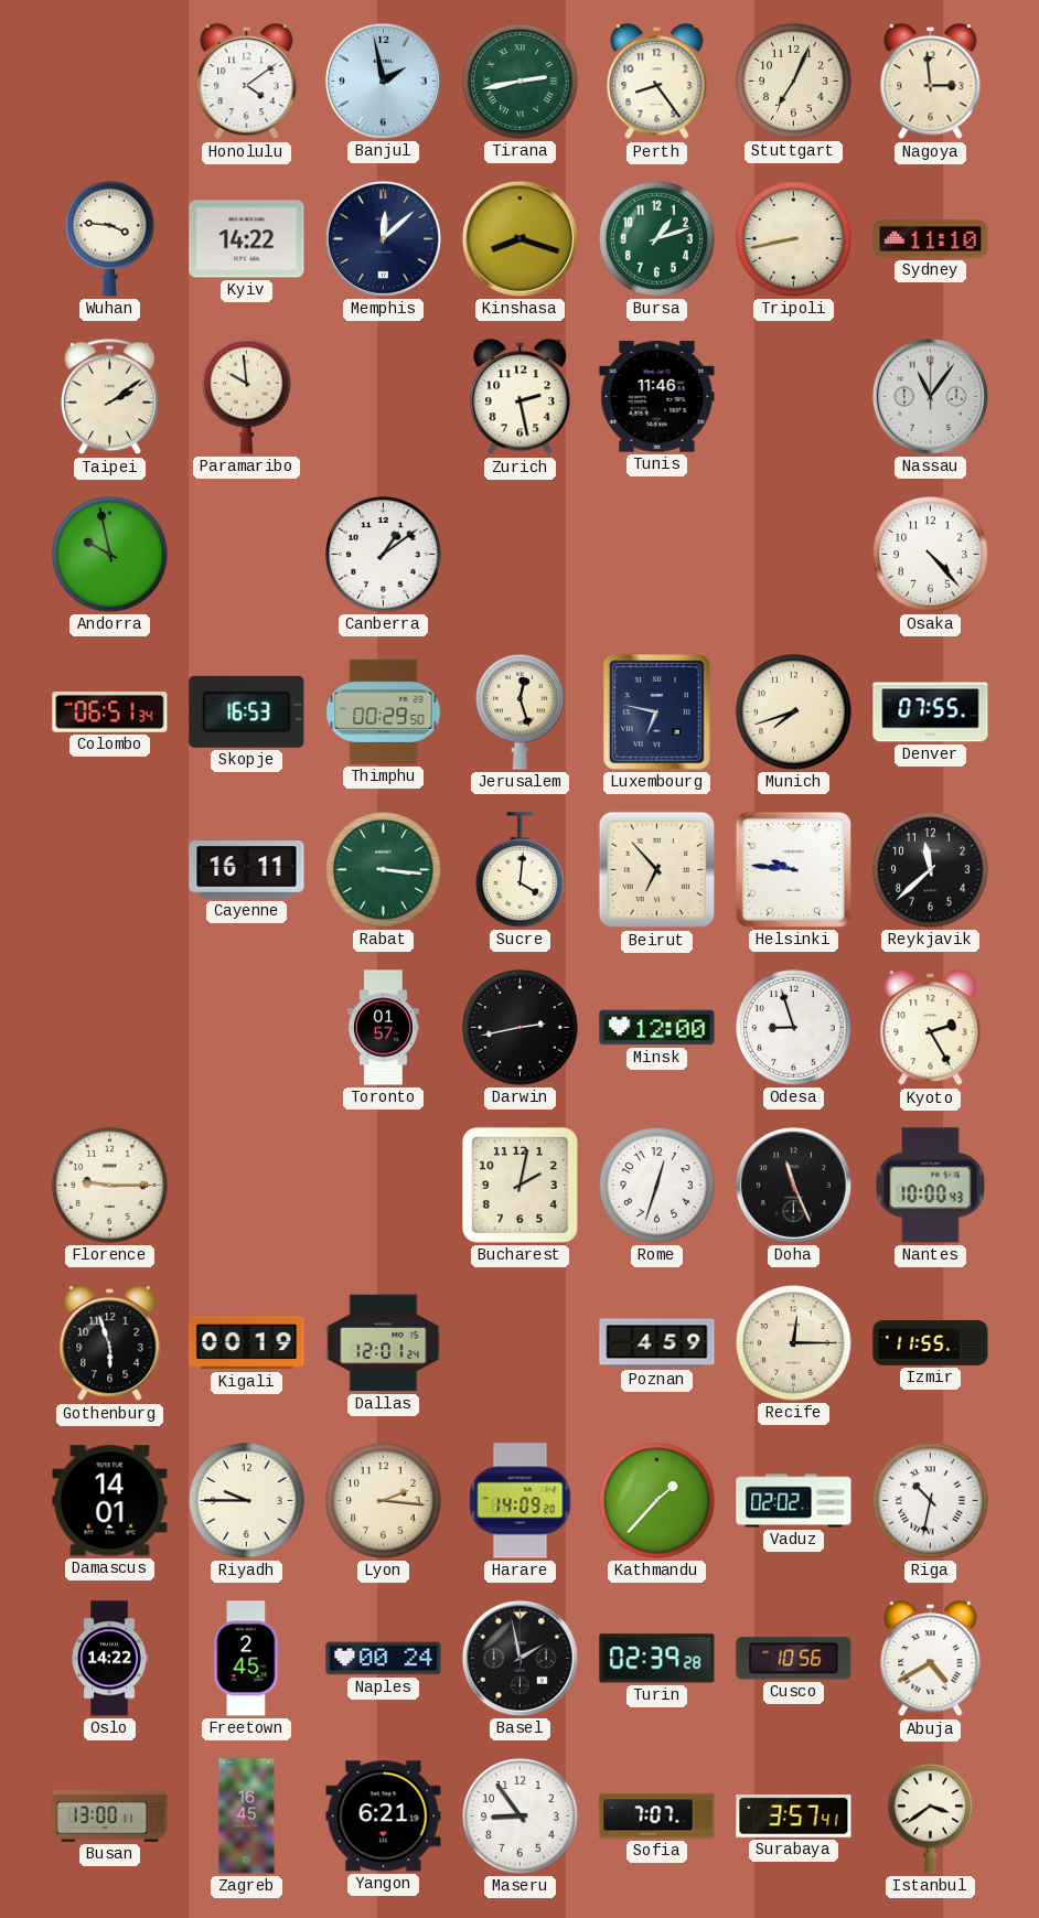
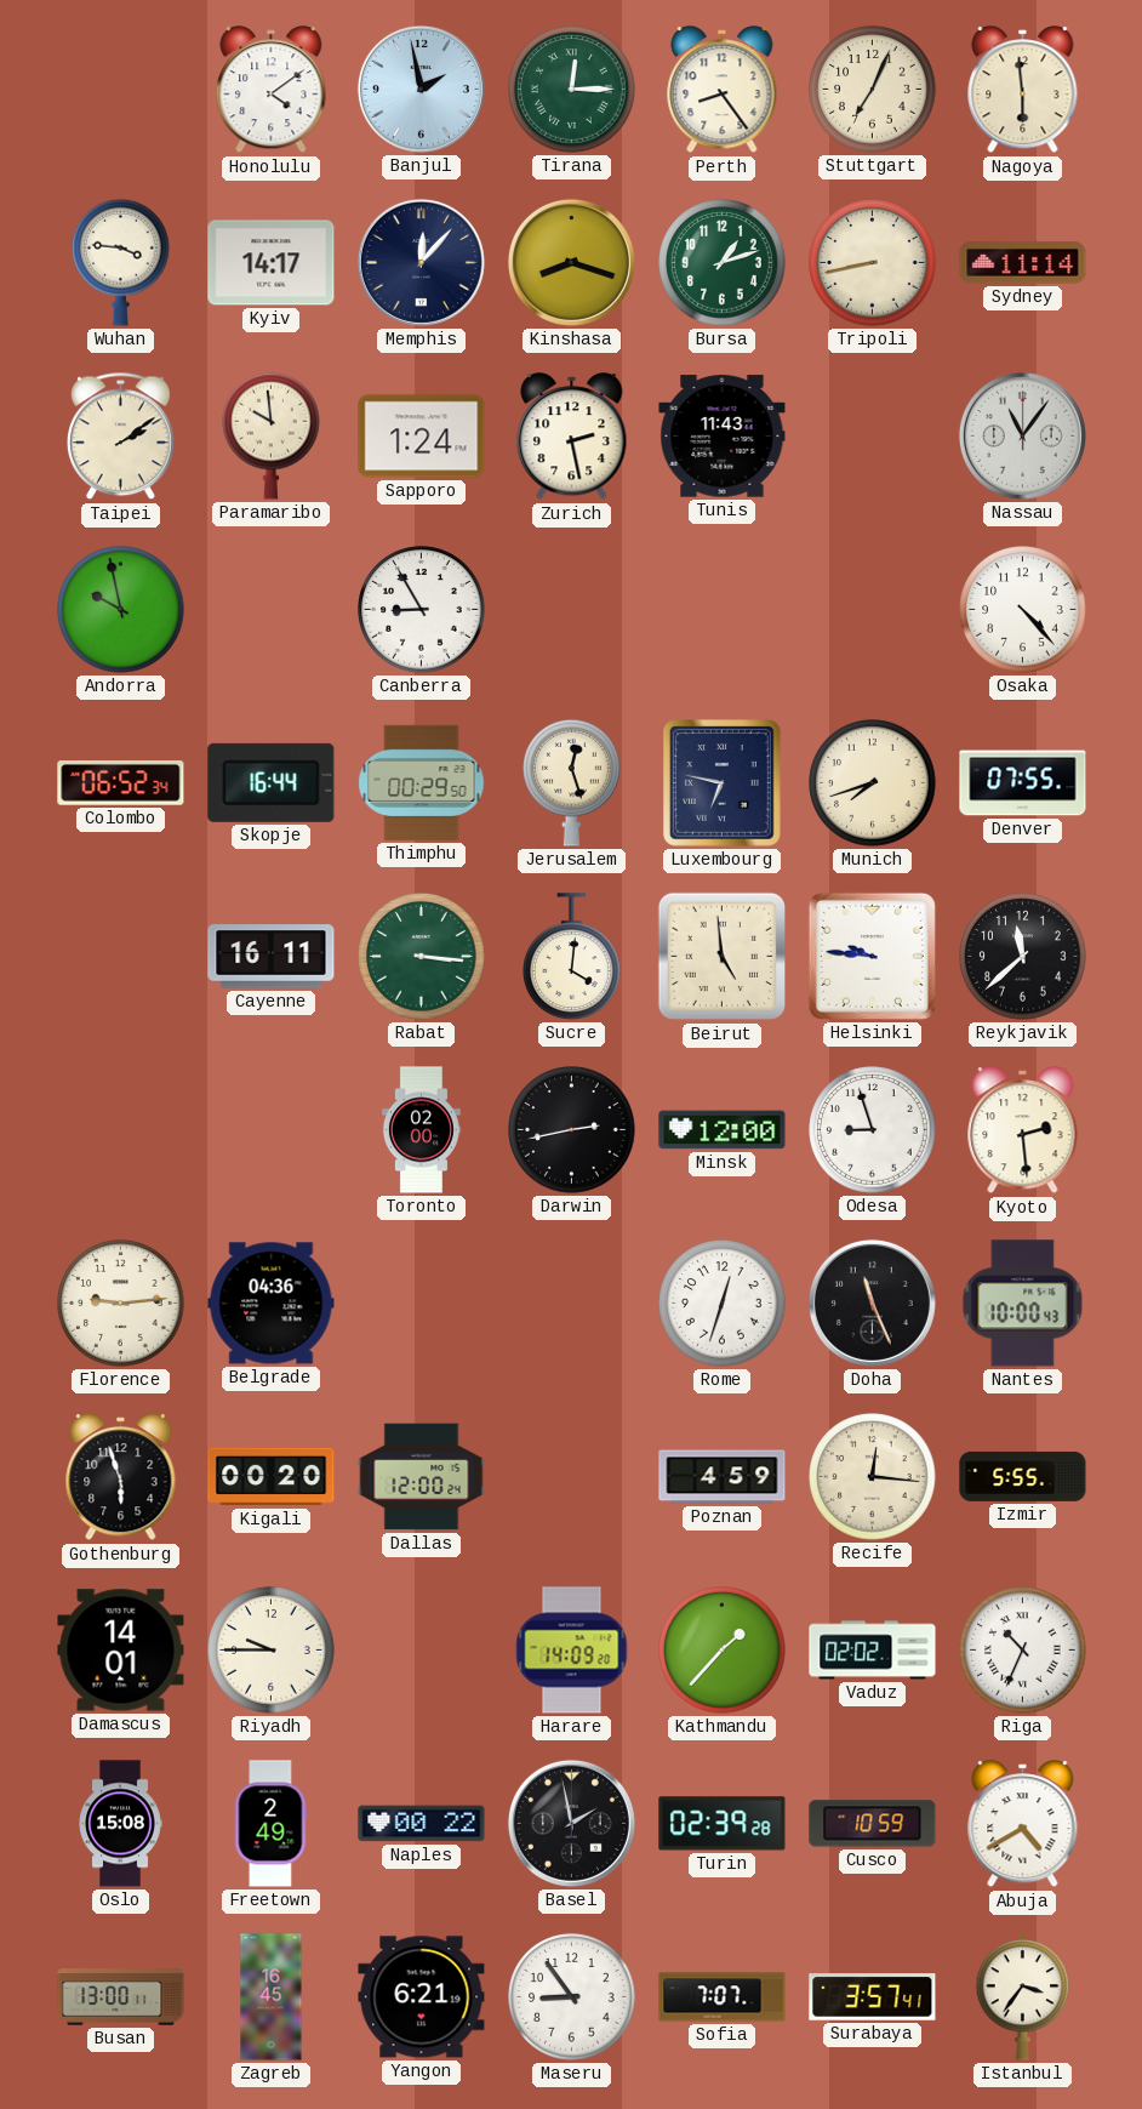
Tirana: 2:43 -> 12:15 (572, 90)
Nagoya: 2:59 -> 5:59 (1023, 90)
Kyiv: 14:22 -> 14:17 (272, 263)
Memphis: 12:08 -> 12:07 (421, 262)
Sydney: 11:10 -> 11:14 (1023, 263)
Sapporo: none -> 1:24 (422, 437)
Tunis: 11:46 -> 11:43 (723, 437)
Canberra: 1:09 -> 8:55 (422, 610)
Colombo: 06:51 -> 06:52 (121, 783)
Skopje: 16:53 -> 16:44 (272, 782)
Beirut: 6:53 -> 4:59 (723, 957)
Toronto: 01:57 -> 02:00 (421, 1130)
Kyoto: 2:25 -> 2:29 (1023, 1130)
Florence: 9:15 -> 9:14 (121, 1304)
Belgrade: none -> 04:36 (272, 1304)
Bucharest: 2:02 -> none (519, 1185)
Kigali: 00:19 -> 00:20 (272, 1477)
Dallas: 12:01 -> 12:00 (422, 1477)
Recife: 12:15 -> 12:16 (873, 1477)
Izmir: 11:55 -> 5:55 (1023, 1476)
Lyon: 2:16 -> none (384, 1501)
Riga: 10:32 -> 10:34 (1023, 1651)
Oslo: 14:22 -> 15:08 (120, 1824)
Freetown: 2:45 -> 2:49 (270, 1824)
Naples: 00:24 -> 00:22 (422, 1824)
Cusco: 10:56 -> 10:59 (873, 1824)
Istanbul: 3:39 -> 3:36 (1023, 1997)
